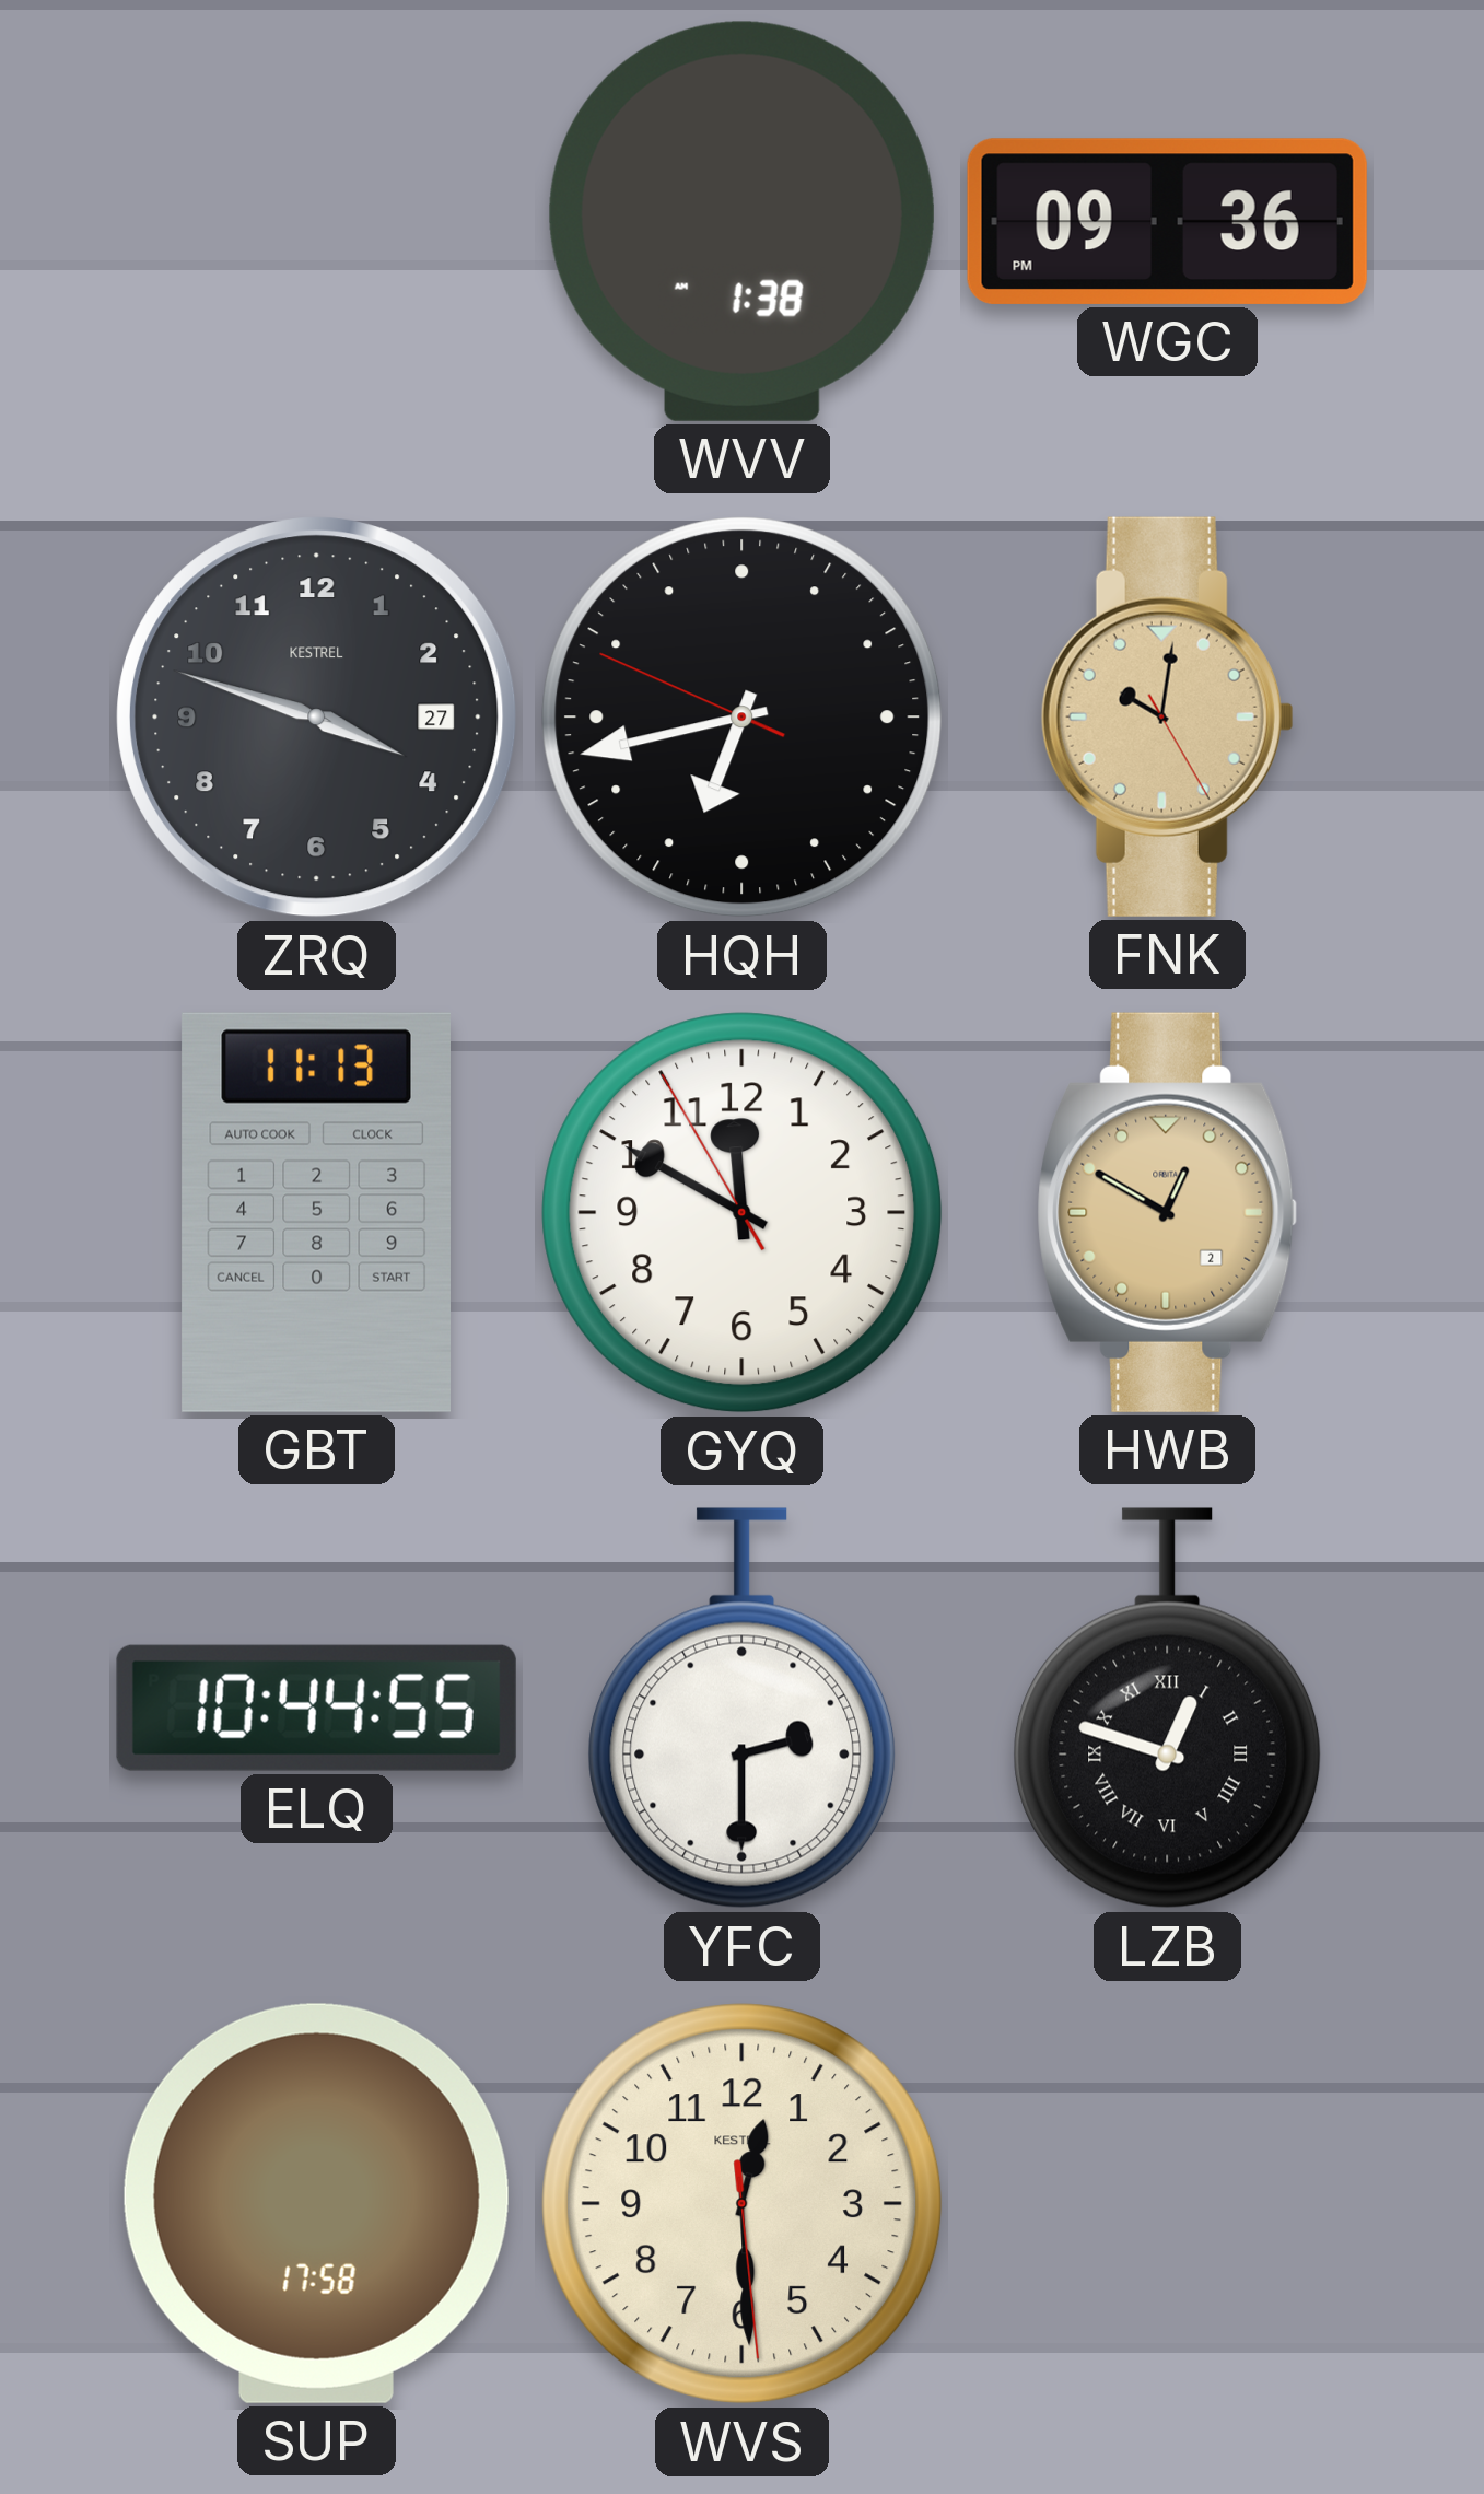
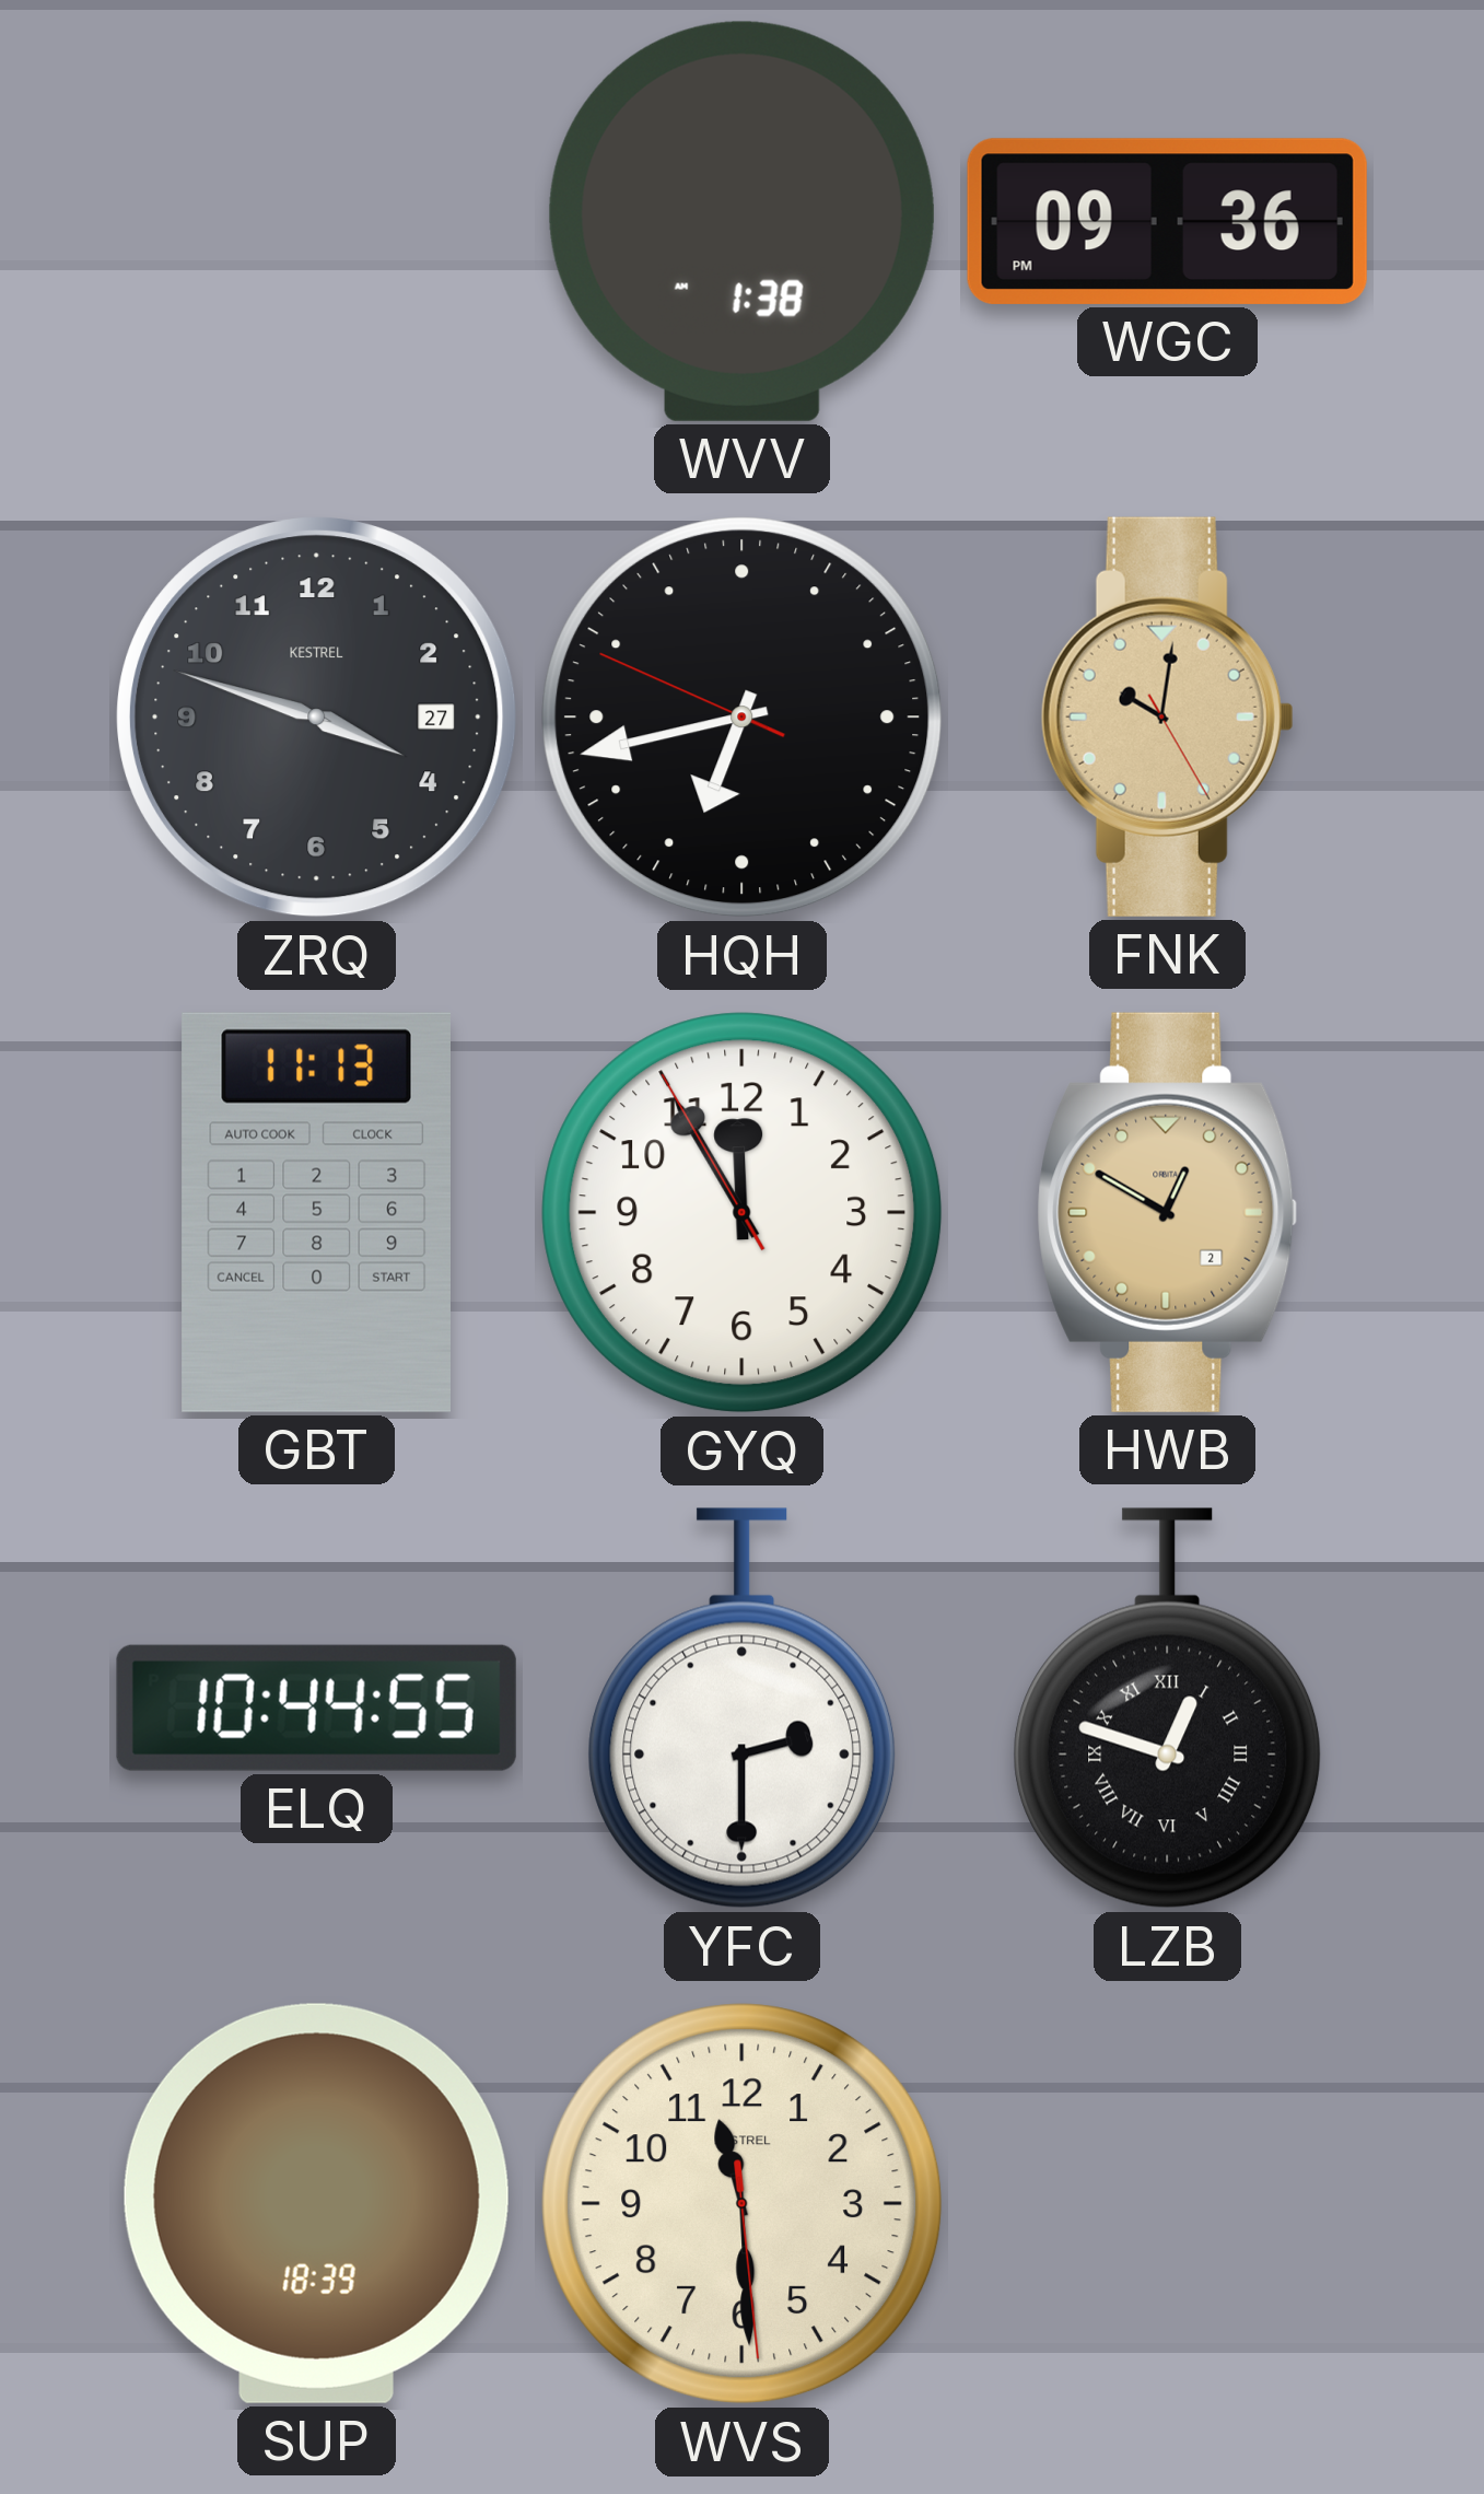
GYQ: 11:49 -> 11:54 (743, 1213)
SUP: 17:58 -> 18:39 (316, 2203)
WVS: 12:29 -> 11:29 (743, 2204)
